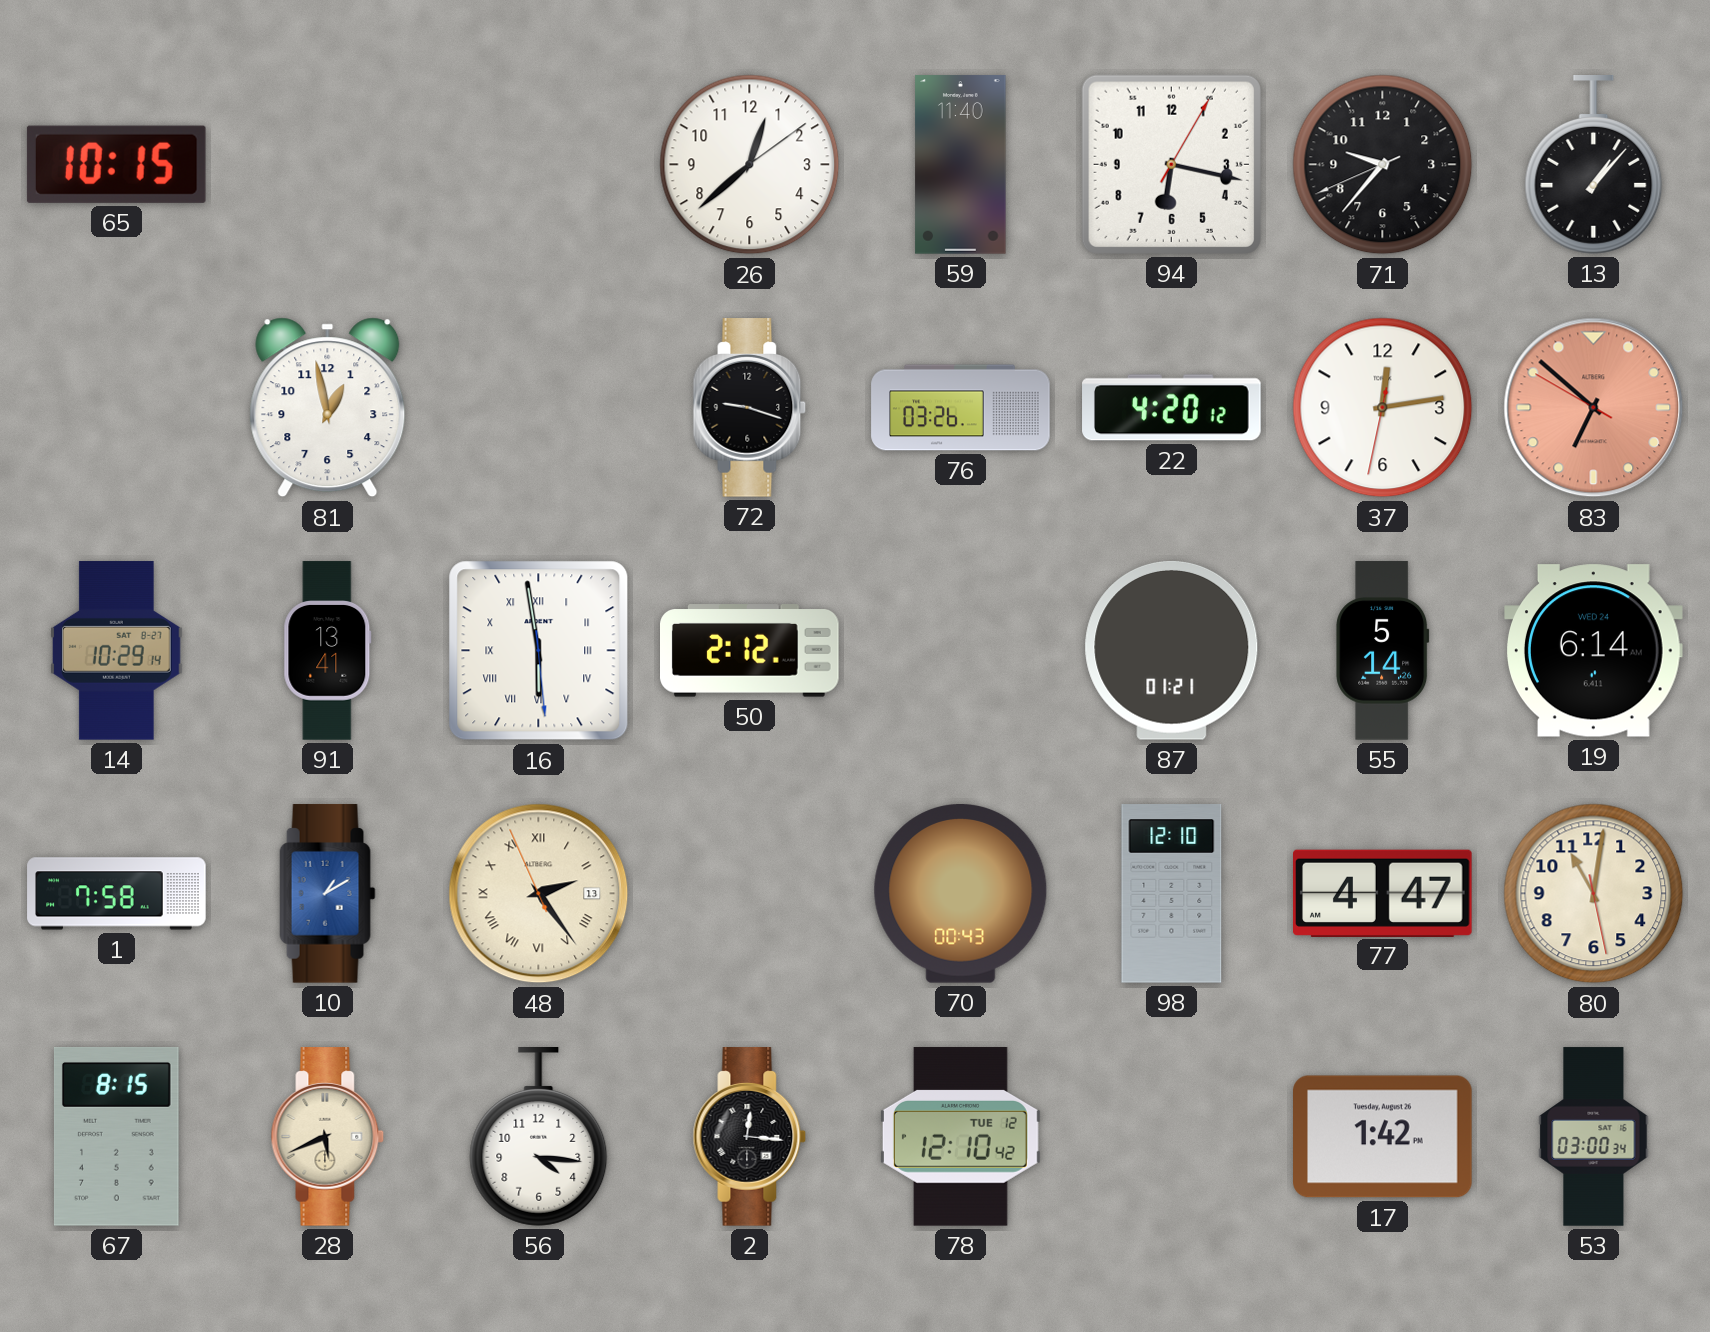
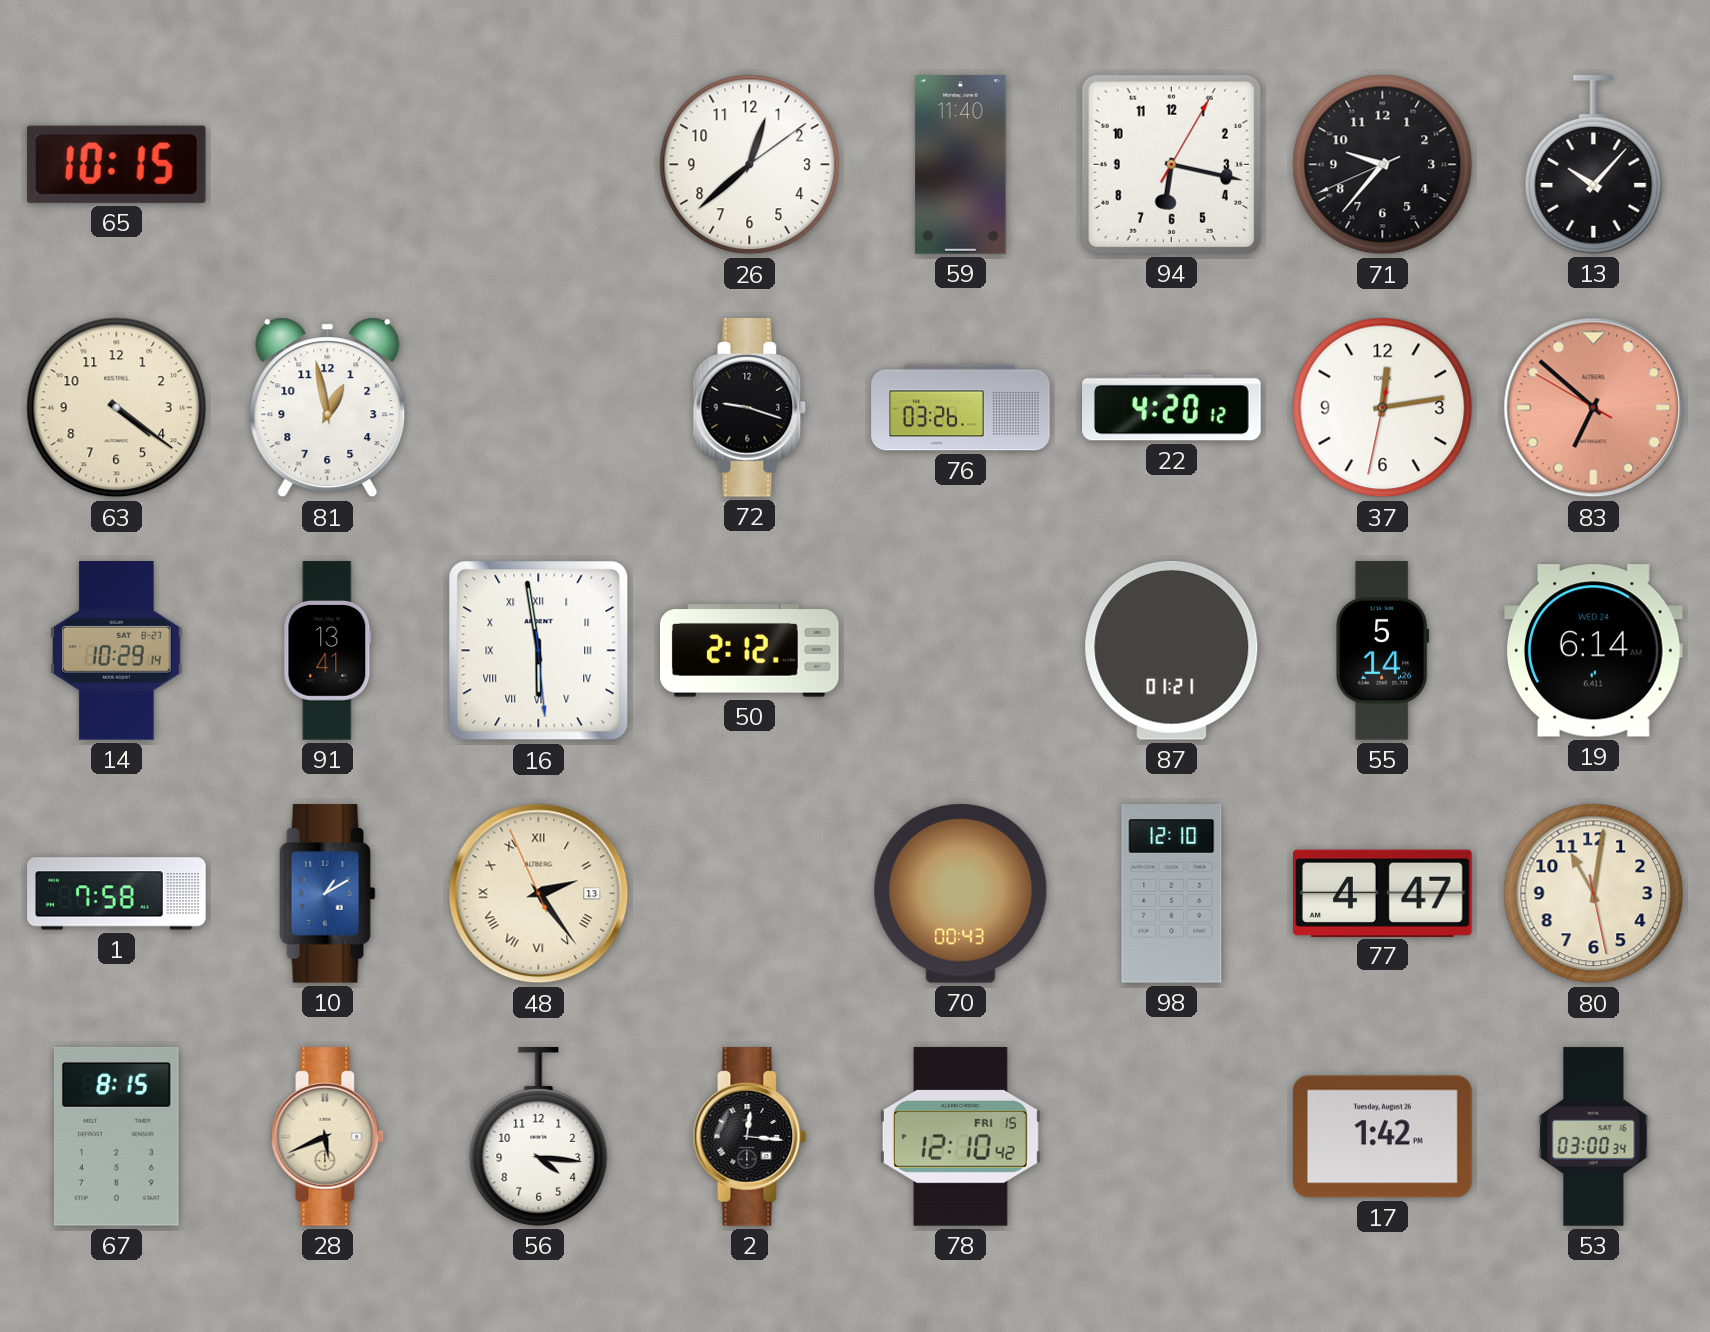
13: 1:07 -> 10:07 (1594, 165)
63: none -> 4:21 (117, 408)
78 date: TUE 12 -> FRI 15 (960, 1137)
